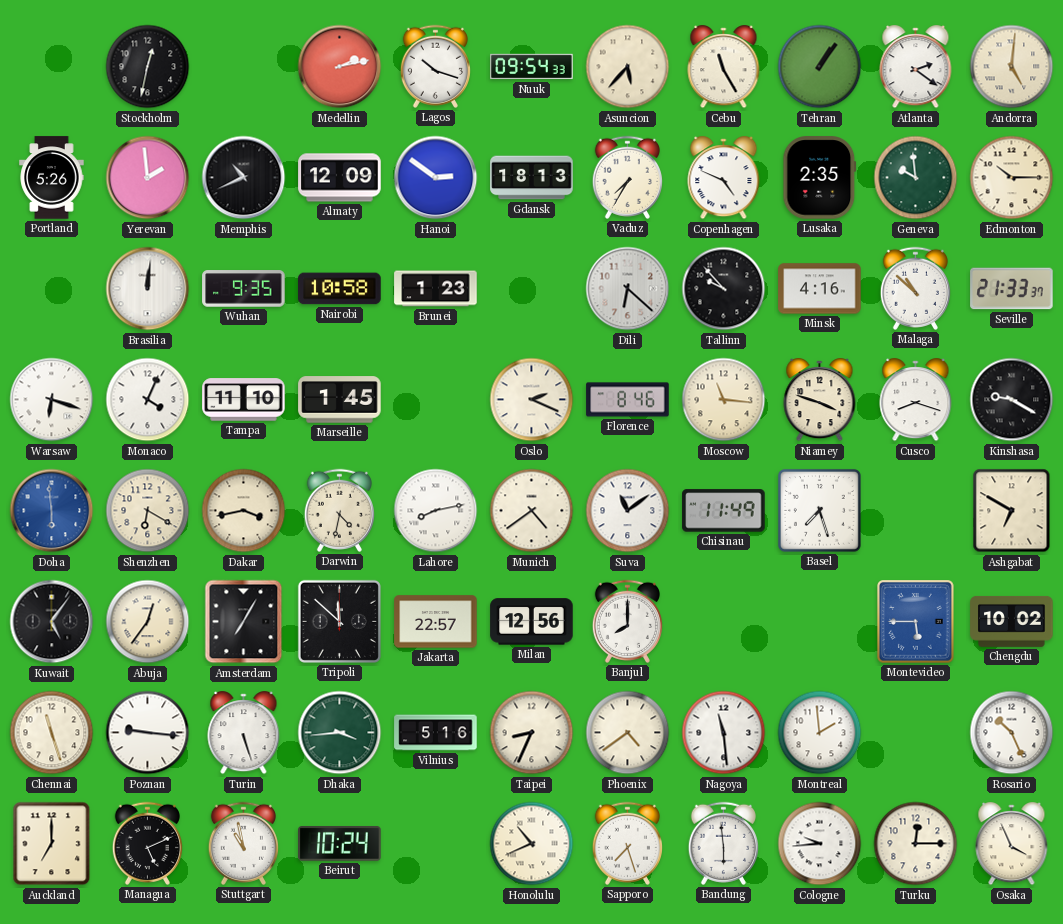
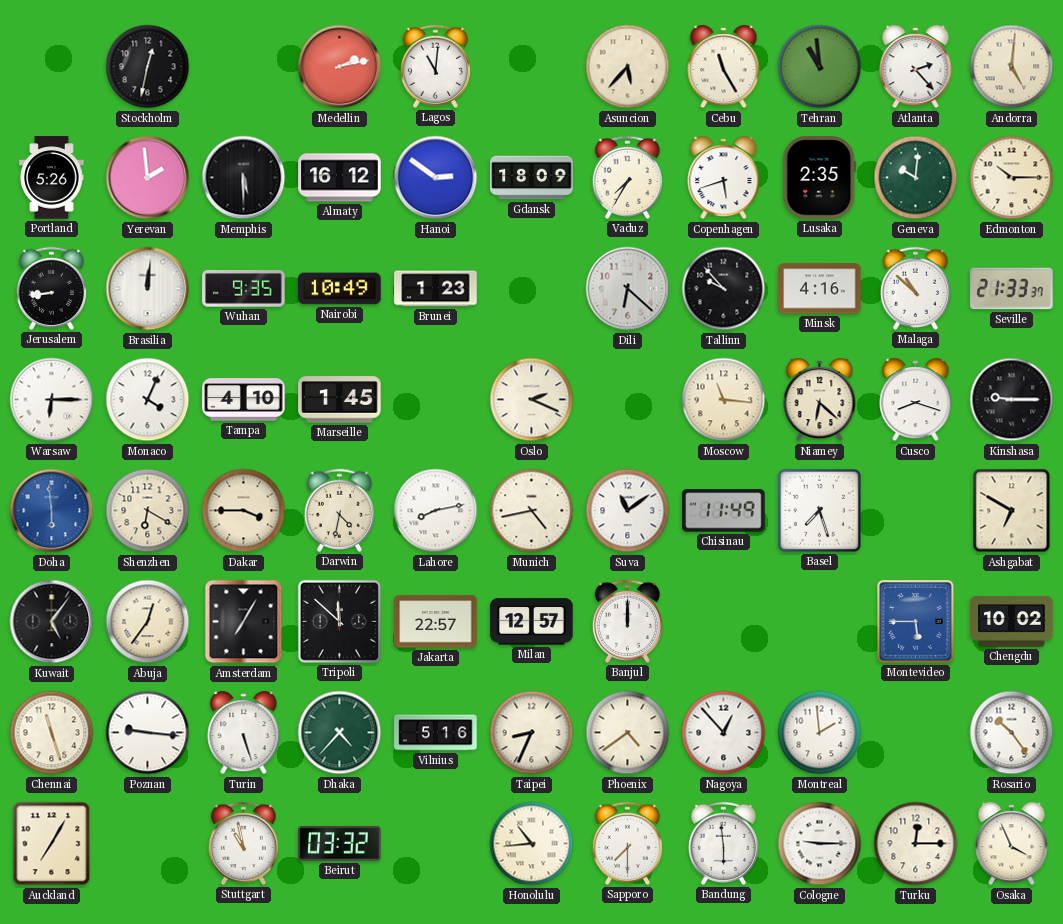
Lagos: 10:18 -> 11:01 (435, 66)
Nuuk: 09:54 -> none (532, 67)
Tehran: 1:06 -> 10:59 (820, 67)
Atlanta: 2:21 -> 2:23 (916, 67)
Memphis: 10:41 -> 5:30 (244, 178)
Almaty: 12:09 -> 16:12 (340, 178)
Gdansk: 18:13 -> 18:09 (532, 178)
Copenhagen: 4:49 -> 5:42 (724, 178)
Geneva: 9:59 -> 10:01 (916, 178)
Jerusalem: none -> 8:44 (51, 288)
Nairobi: 10:58 -> 10:49 (340, 289)
Warsaw: 6:18 -> 6:15 (52, 400)
Tampa: 11:10 -> 4:10 (244, 400)
Florence: 8:46 -> none (628, 400)
Niamey: 3:48 -> 6:22 (820, 400)
Kinshasa: 9:20 -> 9:15 (1012, 400)
Dakar: 3:43 -> 3:45 (244, 511)
Munich: 4:39 -> 4:43 (532, 511)
Milan: 12:56 -> 12:57 (532, 622)
Banjul: 8:00 -> 12:00 (627, 621)
Dhaka: 3:44 -> 4:37 (340, 733)
Nagoya: 11:29 -> 12:53 (724, 733)
Rosario: 10:26 -> 10:24 (1012, 733)
Auckland: 7:00 -> 7:05 (52, 844)
Managua: 5:11 -> none (147, 843)
Beirut: 10:24 -> 03:32 (340, 844)
Honolulu: 10:41 -> 10:44 (532, 844)
Sapporo: 7:27 -> 7:30 (627, 843)
Cologne: 9:44 -> 9:15 (820, 844)
